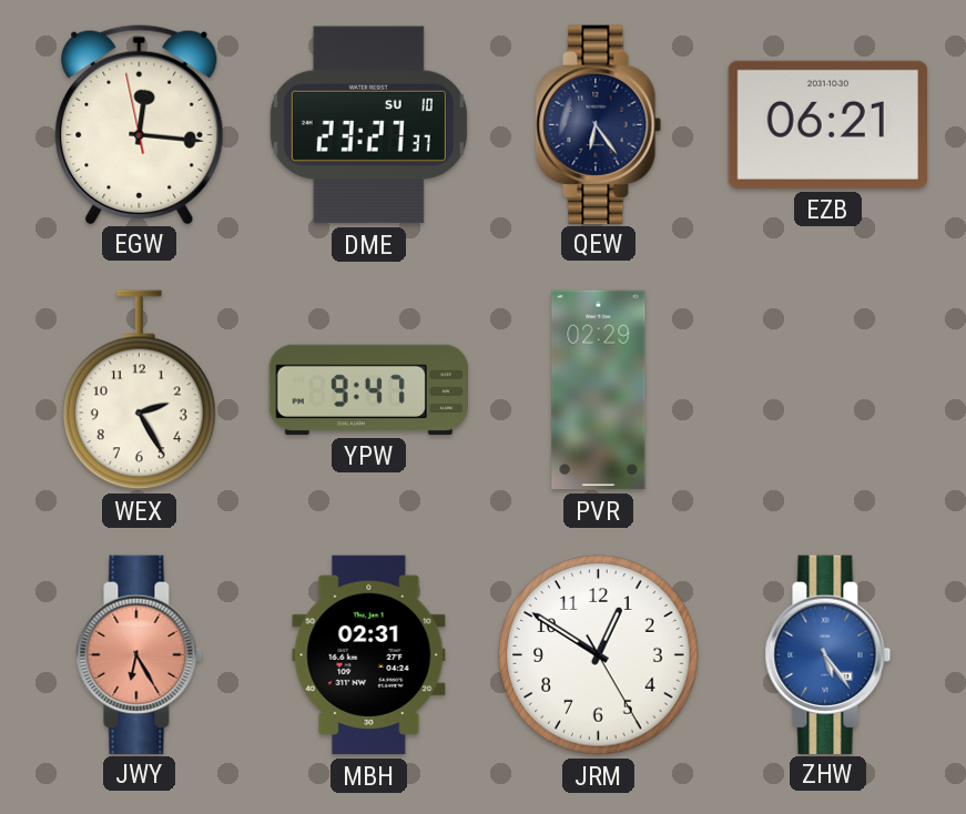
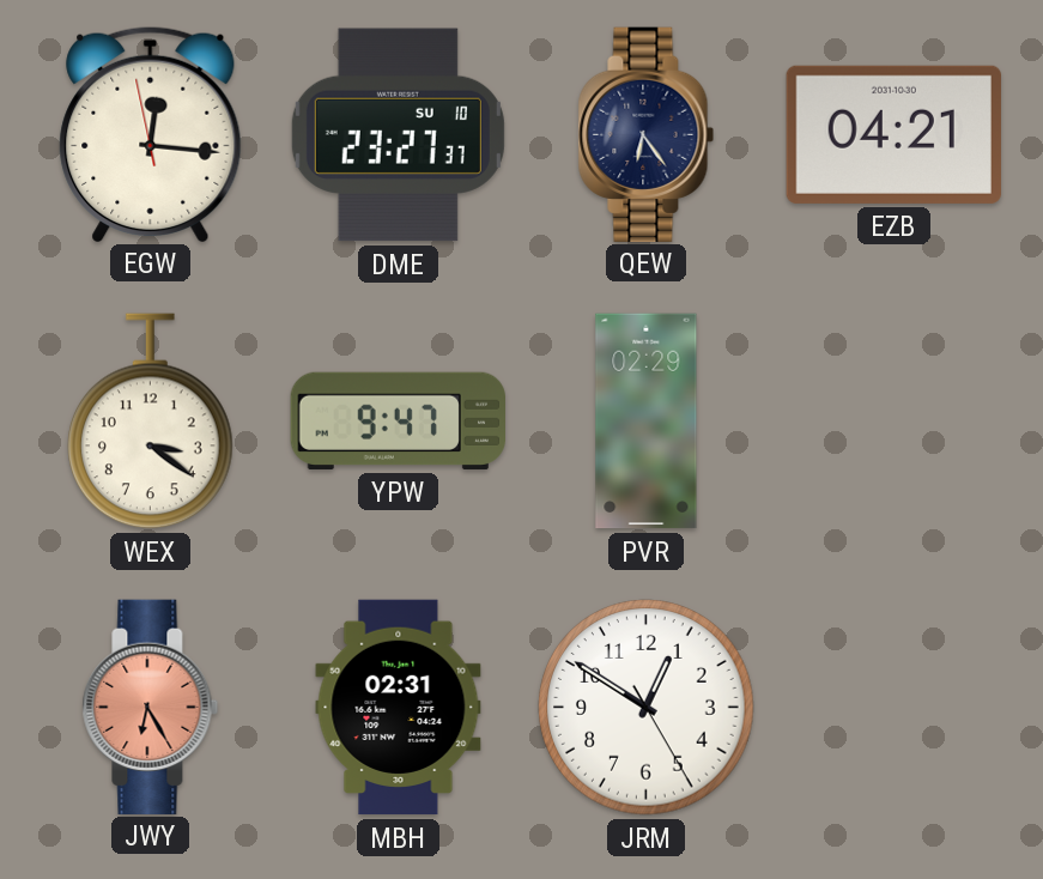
EZB: 06:21 -> 04:21 (893, 134)
WEX: 2:25 -> 3:21 (151, 422)
ZHW: 5:24 -> none (828, 654)
